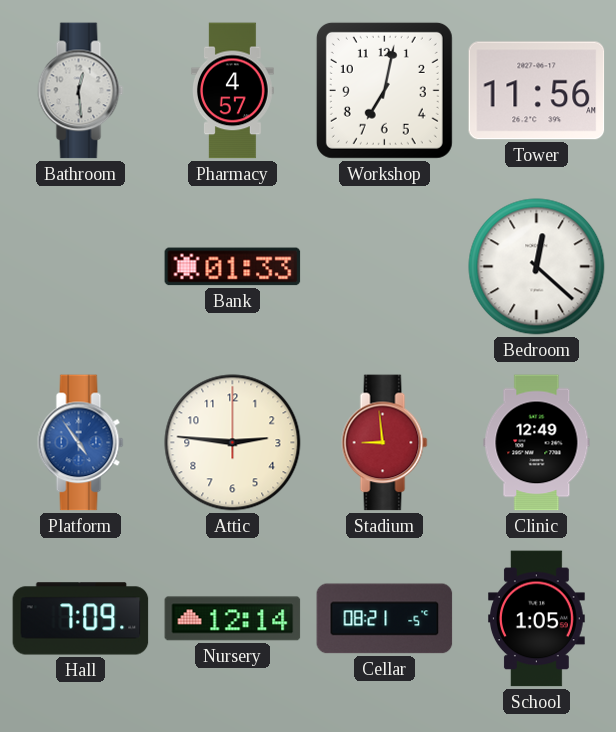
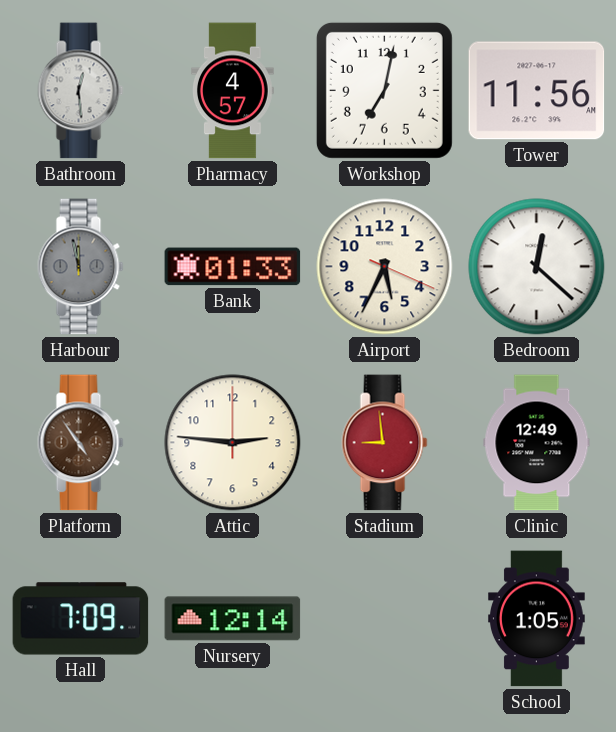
Harbour: none -> 11:58 (81, 267)
Airport: none -> 5:34 (385, 267)
Platform dial: blue -> brown (81, 443)
Cellar: 08:21 -> none (385, 619)
